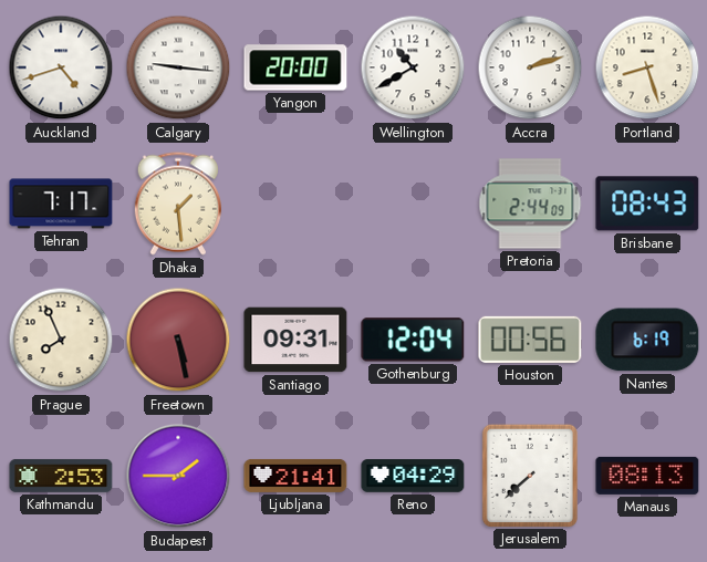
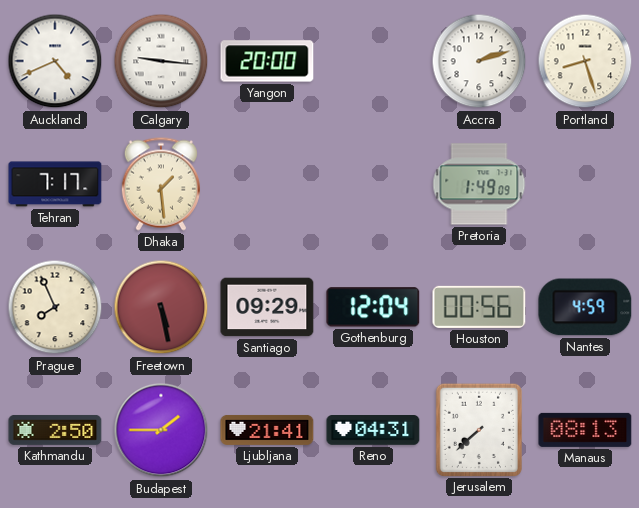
Auckland: 4:42 -> 4:41 (55, 61)
Wellington: 10:40 -> none (413, 67)
Pretoria: 2:44 -> 1:49 (479, 184)
Brisbane: 08:43 -> none (647, 204)
Santiago: 09:31 -> 09:29 (267, 307)
Nantes: 6:19 -> 4:59 (585, 307)
Kathmandu: 2:53 -> 2:50 (55, 430)
Reno: 04:29 -> 04:31 (373, 431)
